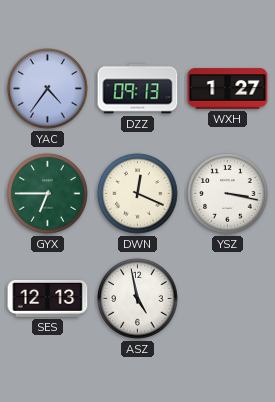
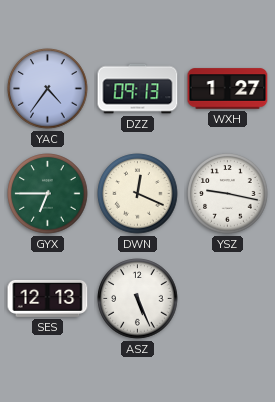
YSZ: 3:17 -> 9:17 (228, 194)
ASZ: 4:58 -> 5:26 (138, 299)
